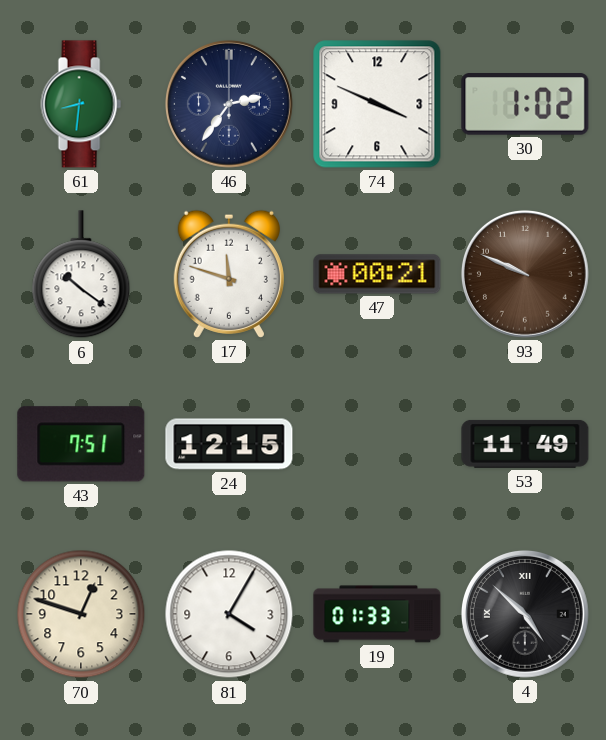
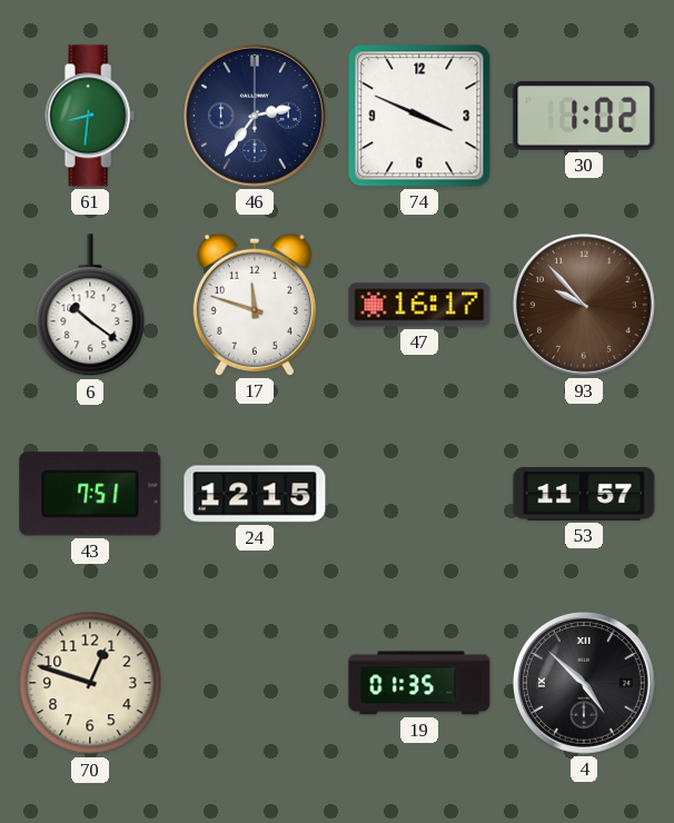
47: 00:21 -> 16:17 (419, 305)
93: 9:49 -> 9:53 (584, 305)
53: 11:49 -> 11:57 (584, 494)
81: 4:05 -> none (229, 614)
19: 01:33 -> 01:35 (419, 683)
